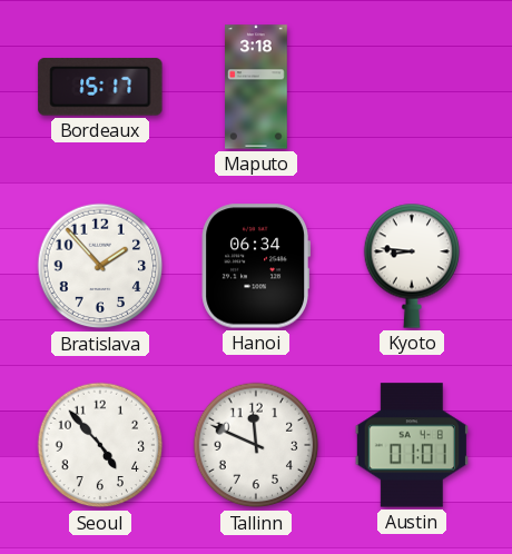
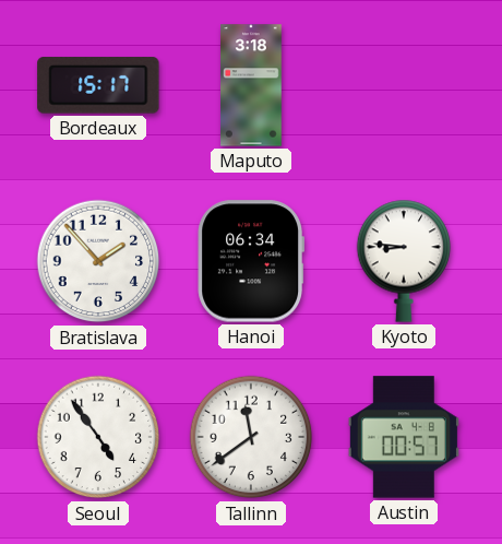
Seoul: 4:53 -> 4:54 (98, 437)
Tallinn: 11:49 -> 11:39 (251, 437)
Austin: 01:01 -> 00:57 (404, 437)
